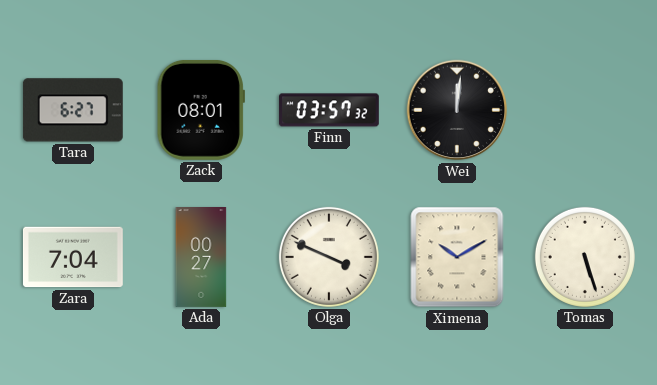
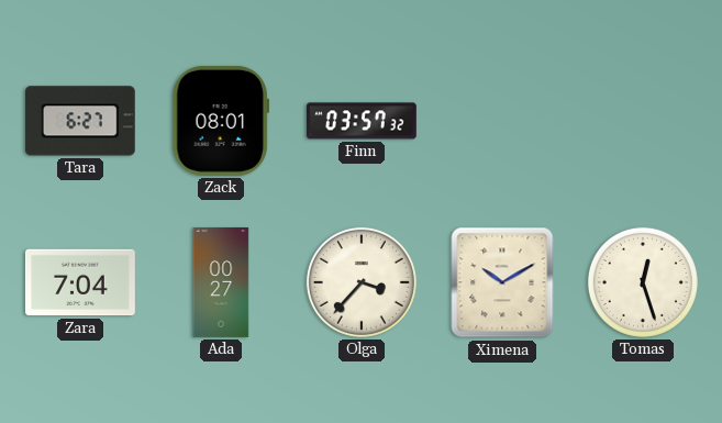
Wei: 12:01 -> none (457, 110)
Olga: 3:49 -> 3:37 (362, 282)
Tomas: 5:27 -> 12:27 (643, 282)
